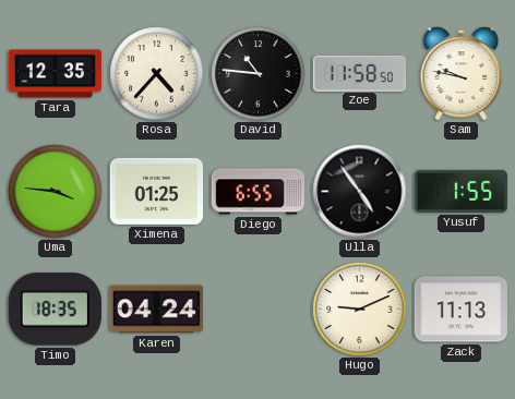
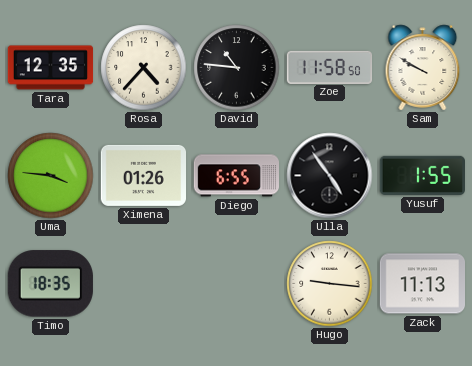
Sam: 9:47 -> 9:50 (423, 68)
Ximena: 01:25 -> 01:26 (143, 175)
Karen: 04:24 -> none (156, 310)
Hugo: 9:11 -> 9:16 (330, 284)
